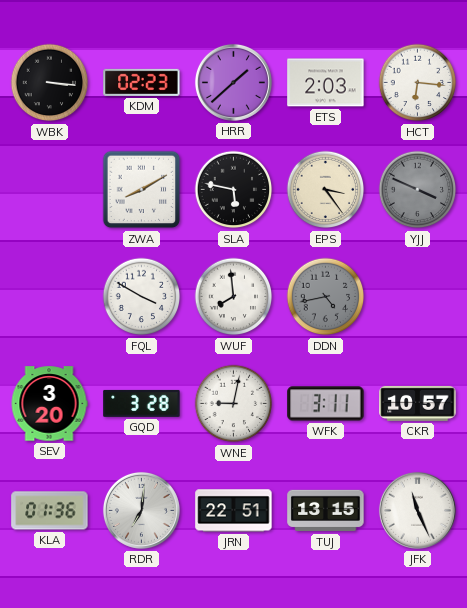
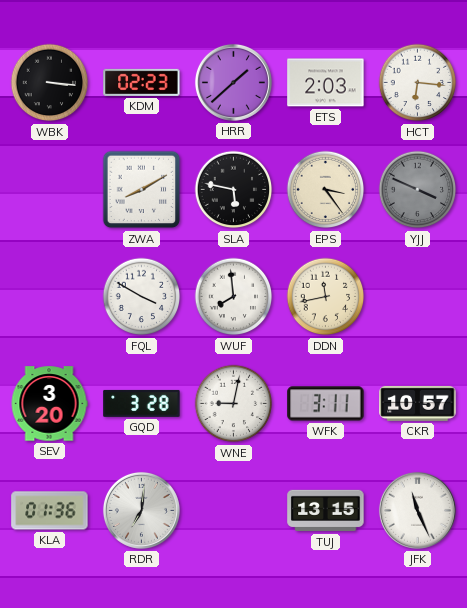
DDN: 4:43 -> 11:43 (326, 297)
DDN dial: grey -> cream (326, 297)
JRN: 22:51 -> none (234, 511)
